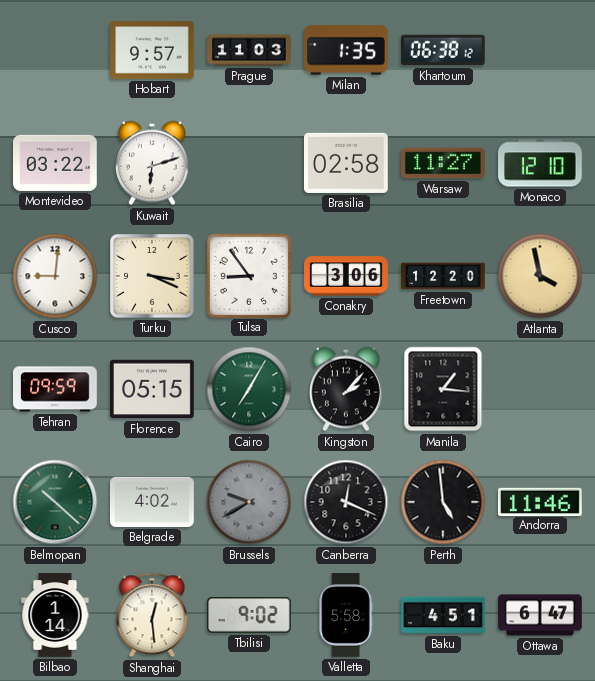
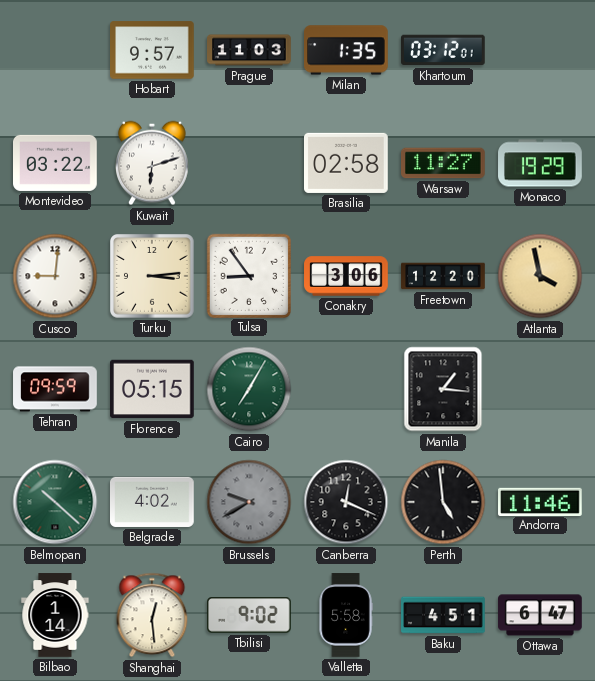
Khartoum: 06:38 -> 03:12 (444, 50)
Monaco: 12:10 -> 19:29 (540, 163)
Turku: 3:19 -> 3:14 (153, 277)
Kingston: 2:07 -> none (347, 389)
